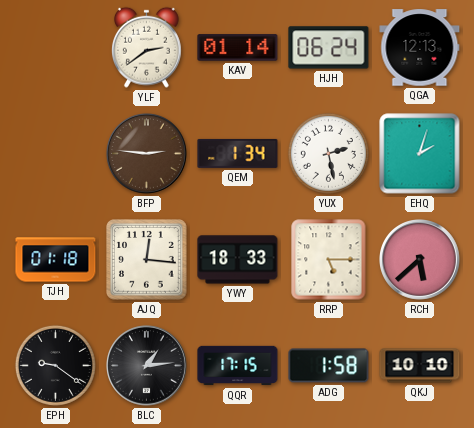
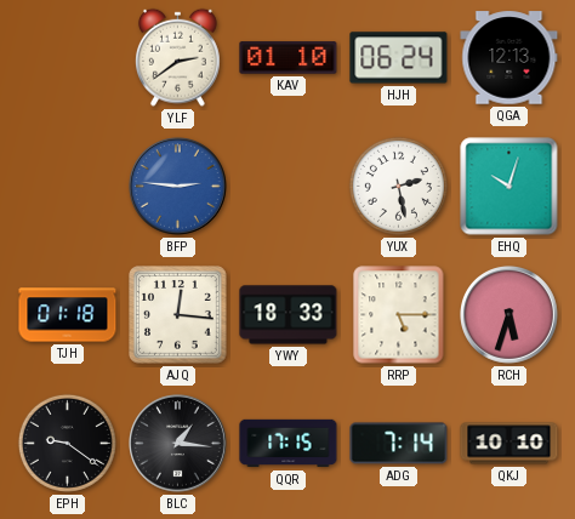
KAV: 01:14 -> 01:10 (289, 58)
BFP dial: brown -> blue (178, 187)
QEM: 1:34 -> none (238, 153)
EHQ: 2:03 -> 10:03 (509, 187)
RCH: 5:38 -> 5:33 (509, 315)
BLC: 1:14 -> 1:16 (178, 444)
ADG: 1:58 -> 7:14 (399, 444)
